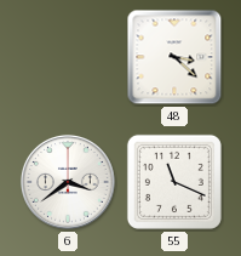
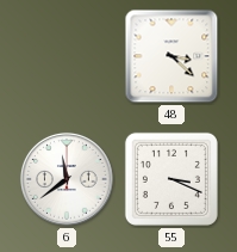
6: 3:39 -> 11:39 (67, 179)
55: 11:19 -> 3:19 (171, 179)
